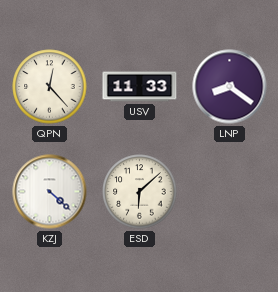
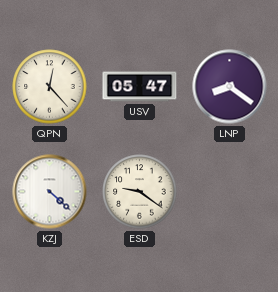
USV: 11:33 -> 05:47 (140, 87)
ESD: 6:08 -> 9:21 (140, 192)
